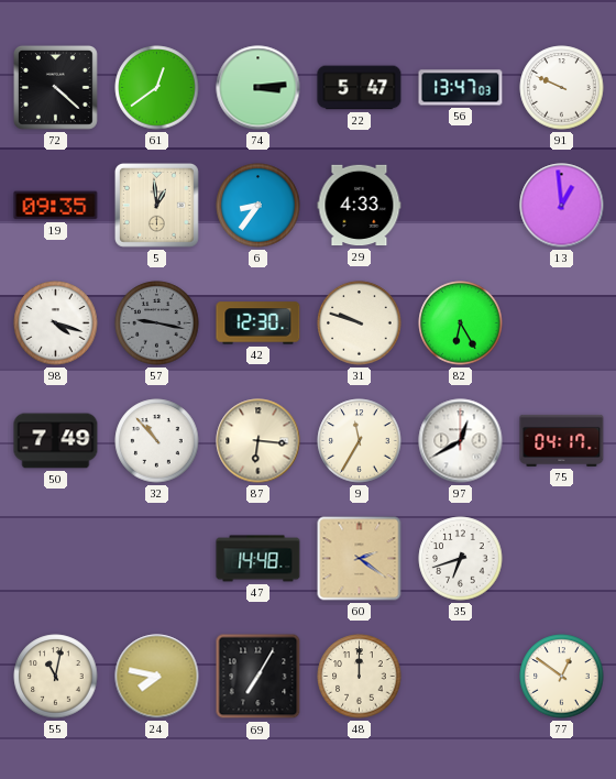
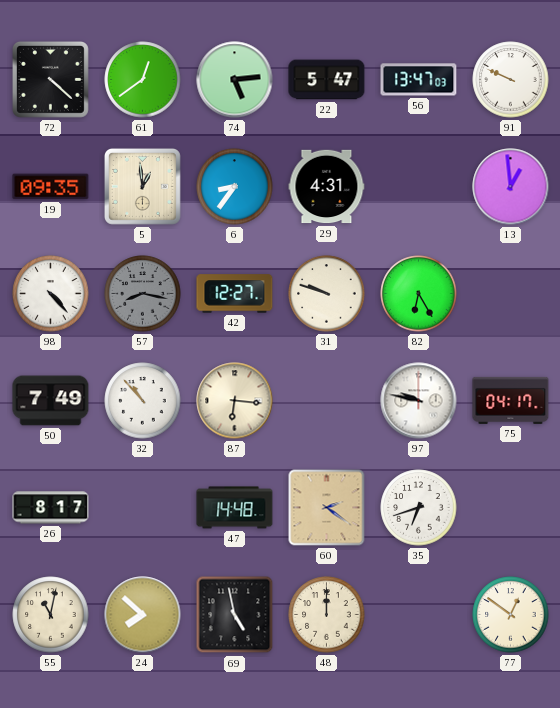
74: 3:14 -> 5:14 (235, 80)
29: 4:33 -> 4:31 (327, 187)
98: 4:18 -> 4:23 (51, 294)
57: 9:17 -> 8:17 (143, 294)
42: 12:30 -> 12:27 (235, 294)
9: 11:35 -> none (360, 441)
97: 12:40 -> 9:47 (419, 401)
26: none -> 8:17 (51, 508)
24: 7:47 -> 7:52 (143, 615)
69: 7:05 -> 4:58 (235, 615)
